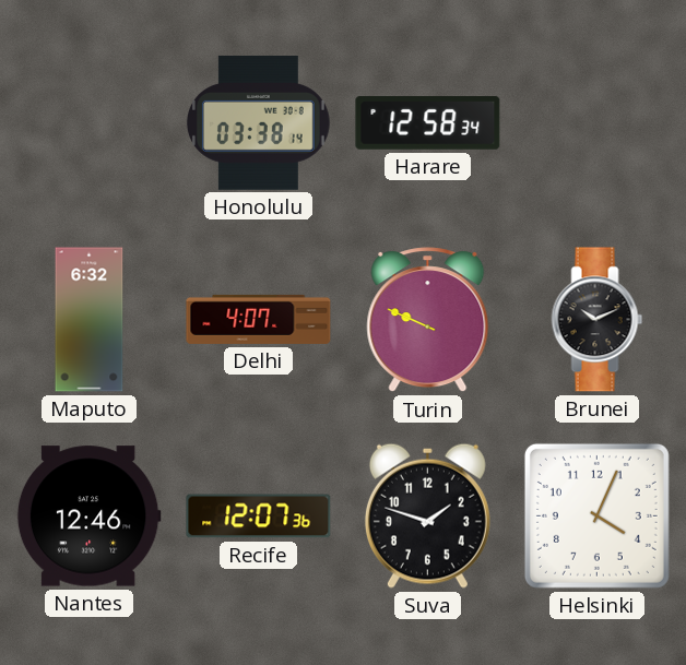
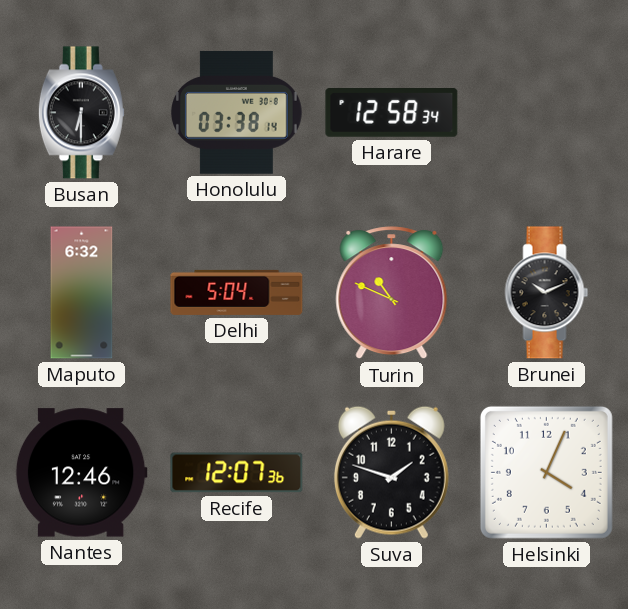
Busan: none -> 6:30 (81, 113)
Delhi: 4:07 -> 5:04 (237, 292)
Turin: 9:49 -> 10:49 (392, 293)
